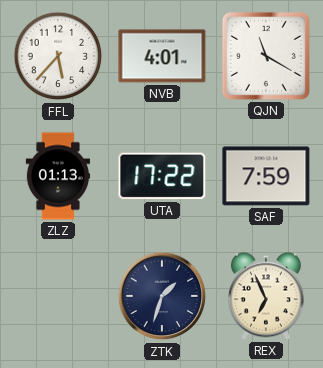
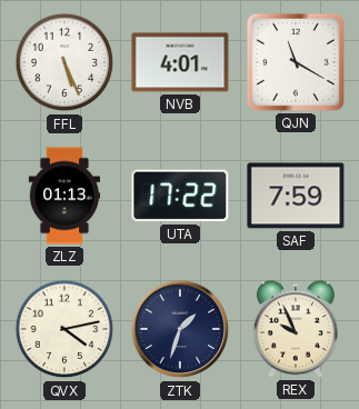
FFL: 5:37 -> 5:26 (64, 62)
QVX: none -> 4:13 (64, 329)
REX: 6:56 -> 9:56 (296, 329)
